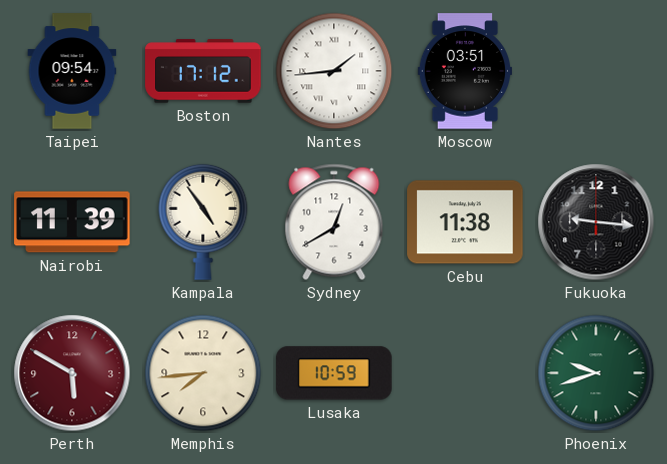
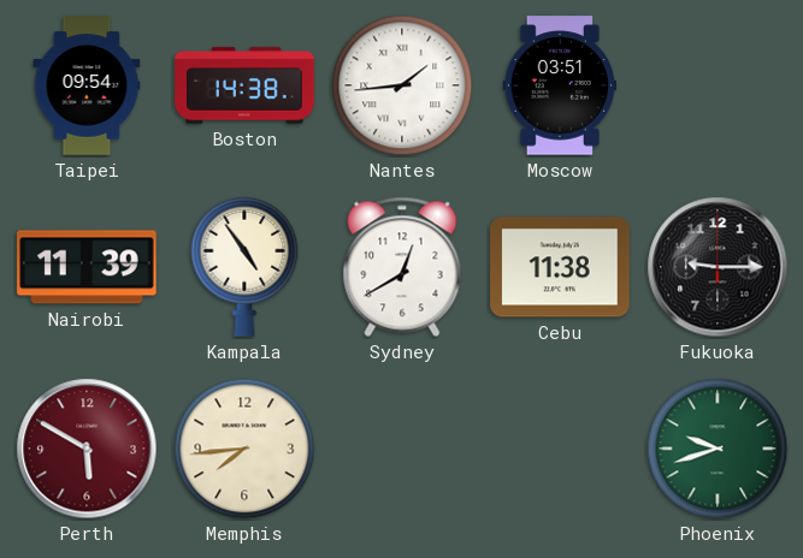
Boston: 17:12 -> 14:38 (244, 85)
Fukuoka: 9:16 -> 9:15 (718, 267)
Lusaka: 10:59 -> none (334, 373)
